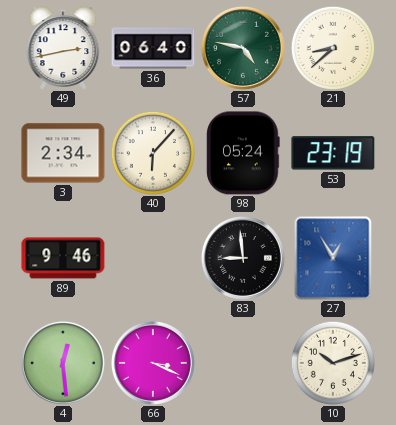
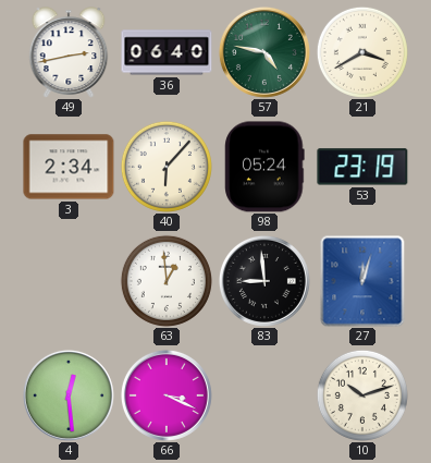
21: 8:38 -> 3:40 (362, 52)
89: 9:46 -> none (63, 258)
63: none -> 12:59 (167, 281)
27: 12:55 -> 12:03 (362, 281)
